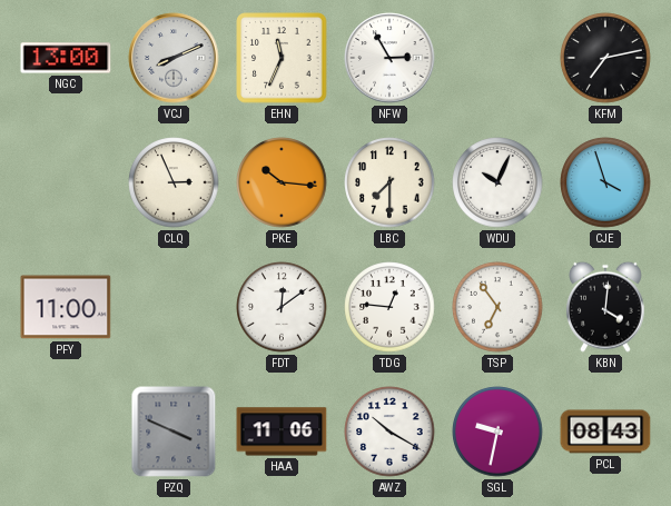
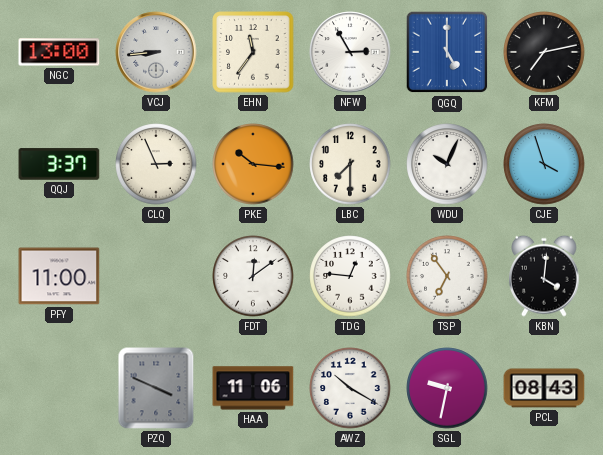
VCJ: 8:11 -> 8:44 (156, 52)
EHN: 11:34 -> 11:36 (253, 52)
QGQ: none -> 5:00 (447, 52)
QQJ: none -> 3:37 (59, 164)
